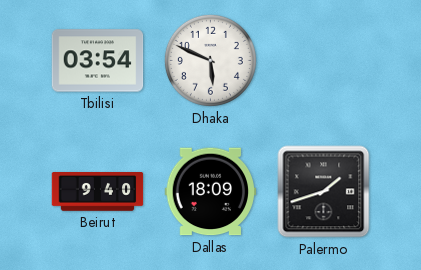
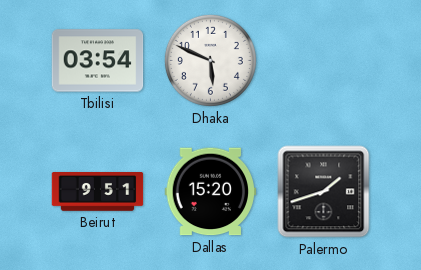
Beirut: 9:40 -> 9:51 (98, 192)
Dallas: 18:09 -> 15:20 (211, 192)
